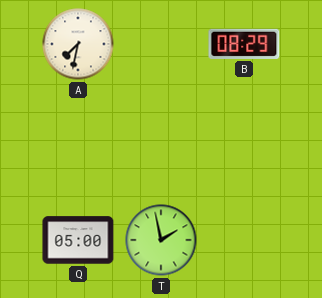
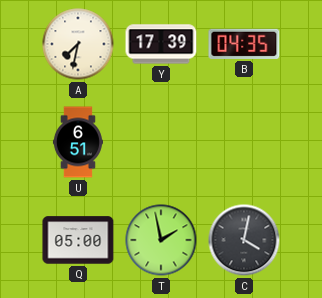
Y: none -> 17:39 (161, 44)
B: 08:29 -> 04:35 (244, 44)
U: none -> 6:51 (78, 142)
C: none -> 4:02 (244, 240)
